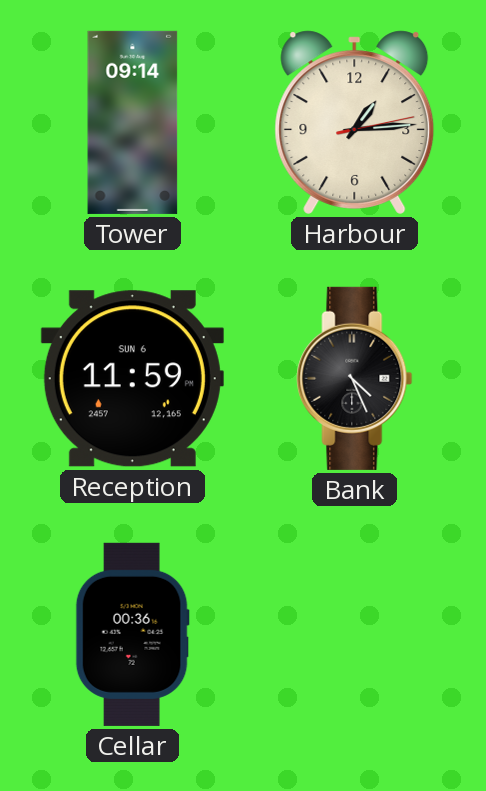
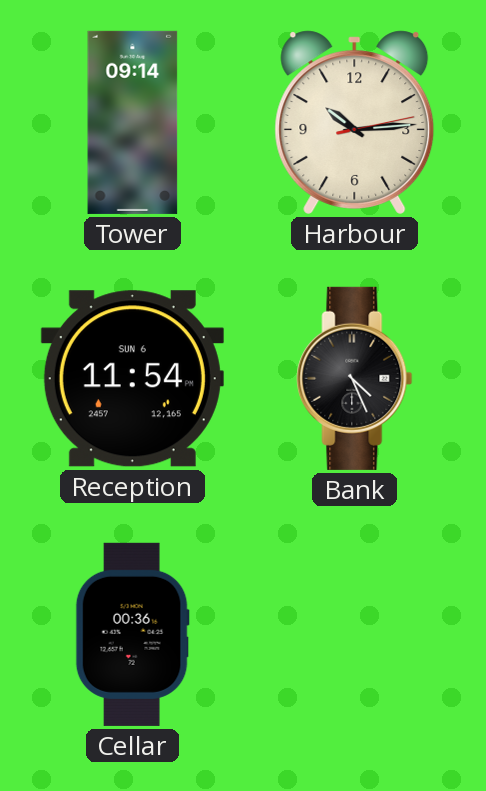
Harbour: 1:14 -> 10:14 (355, 122)
Reception: 11:59 -> 11:54 (132, 379)
